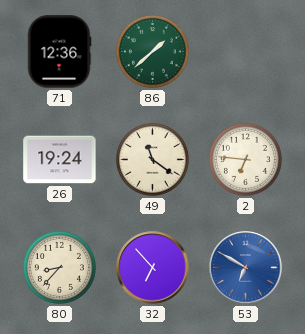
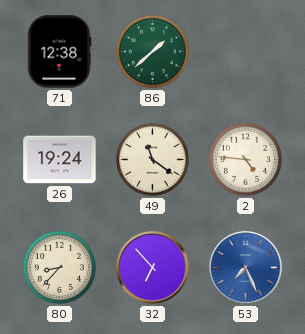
71: 12:36 -> 12:38 (59, 52)
2: 6:46 -> 4:46 (245, 159)
53: 6:50 -> 7:26 (246, 268)
